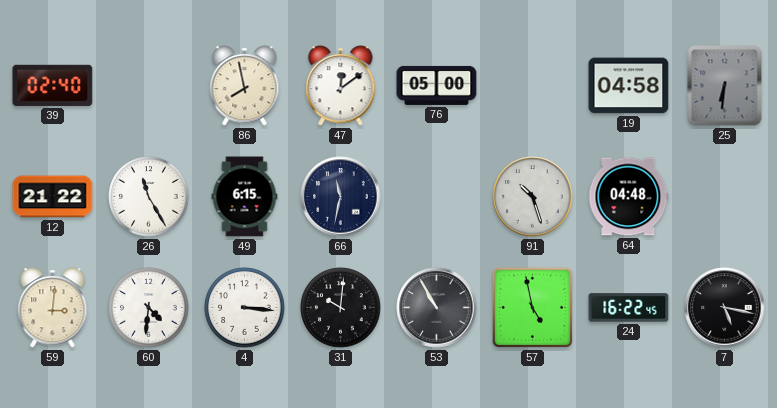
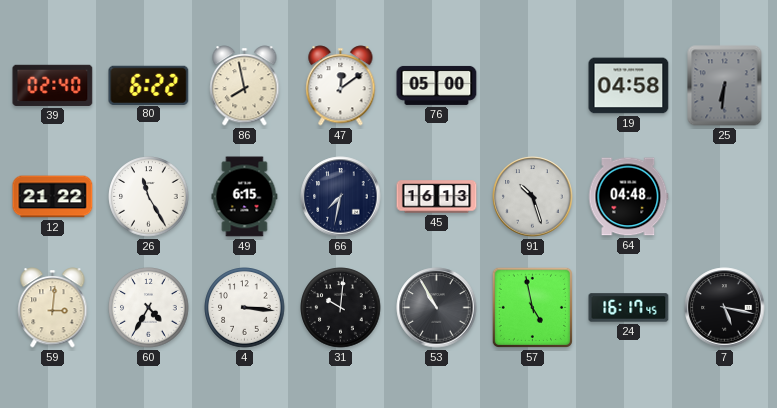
80: none -> 6:22 (149, 85)
66: 11:32 -> 7:32 (341, 197)
45: none -> 16:13 (437, 197)
60: 4:31 -> 4:35 (149, 308)
24: 16:22 -> 16:17 (629, 308)
